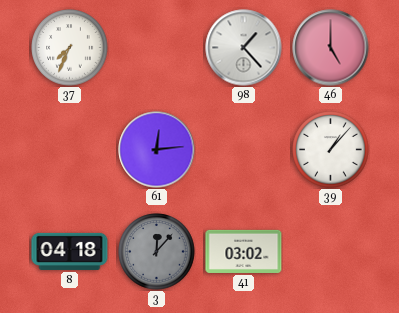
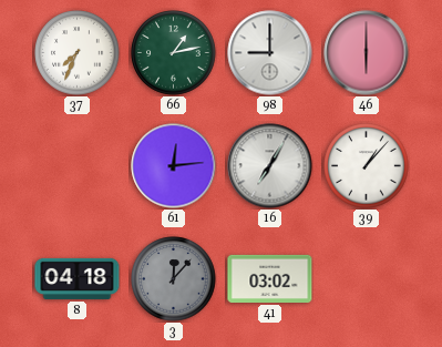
66: none -> 1:13 (174, 53)
98: 1:23 -> 9:00 (270, 53)
46: 5:00 -> 6:00 (367, 53)
16: none -> 7:05 (270, 166)
